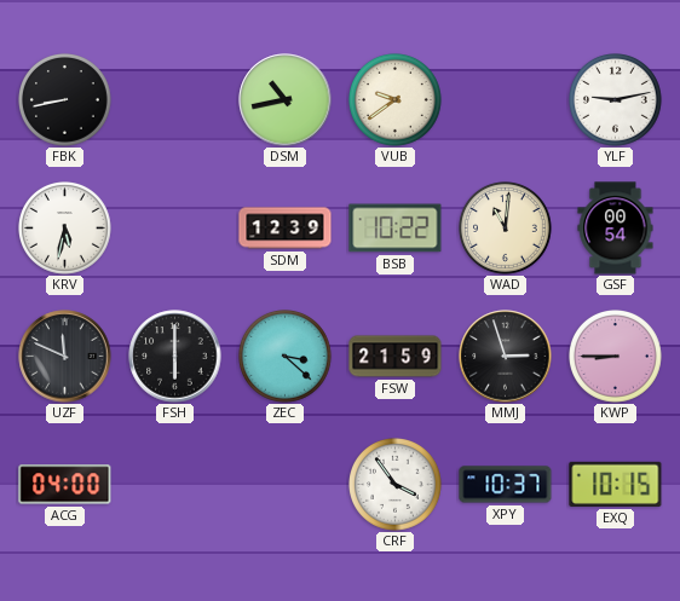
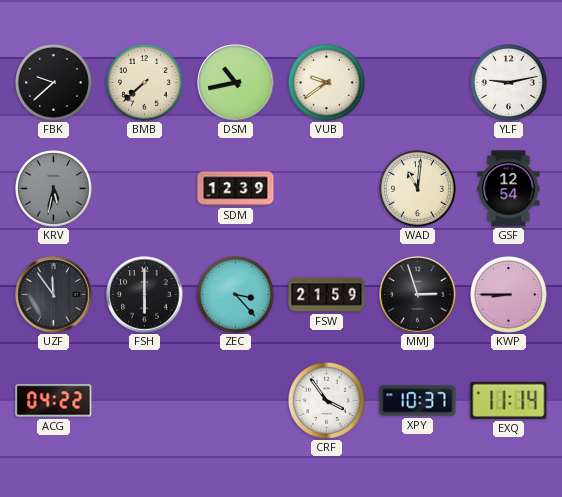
FBK: 8:43 -> 9:38 (54, 83)
BMB: none -> 7:38 (145, 83)
KRV dial: white -> grey (54, 189)
BSB: 10:22 -> none (396, 229)
GSF: 00:54 -> 12:54 (509, 189)
UZF: 11:49 -> 11:54 (54, 295)
ZEC: 3:22 -> 3:23 (236, 295)
ACG: 04:00 -> 04:22 (54, 401)
EXQ: 10:15 -> 11:14 (509, 400)
